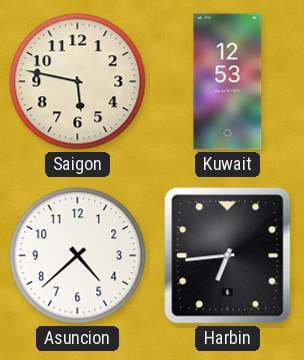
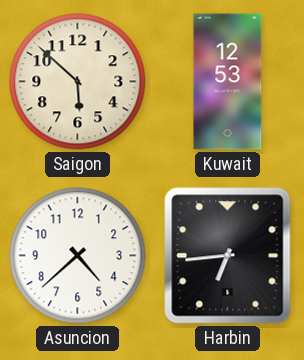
Saigon: 5:47 -> 5:52 (78, 82)
